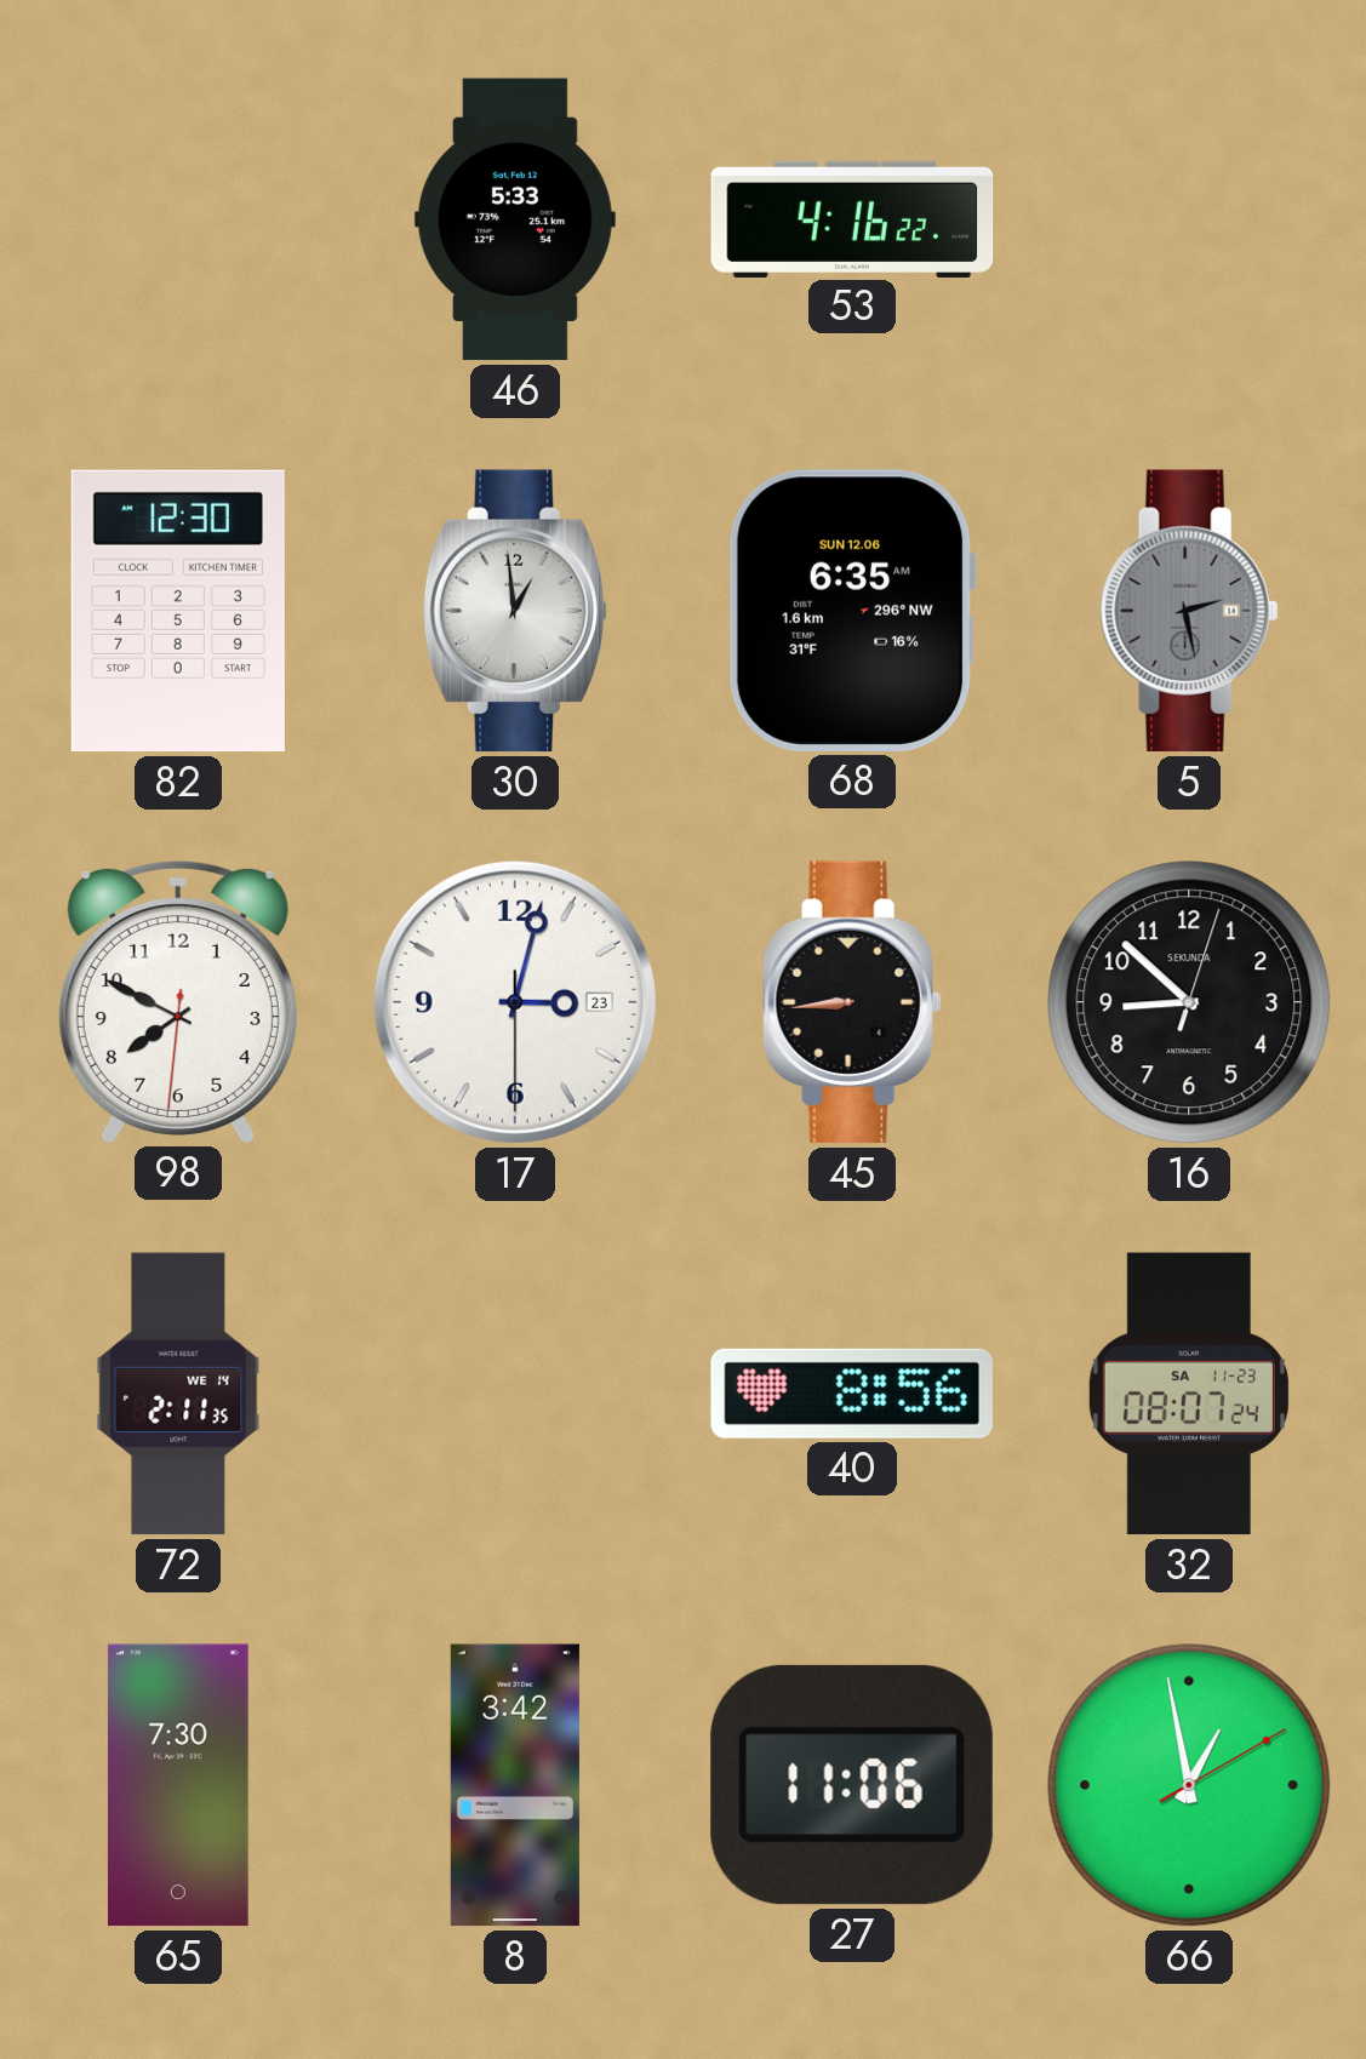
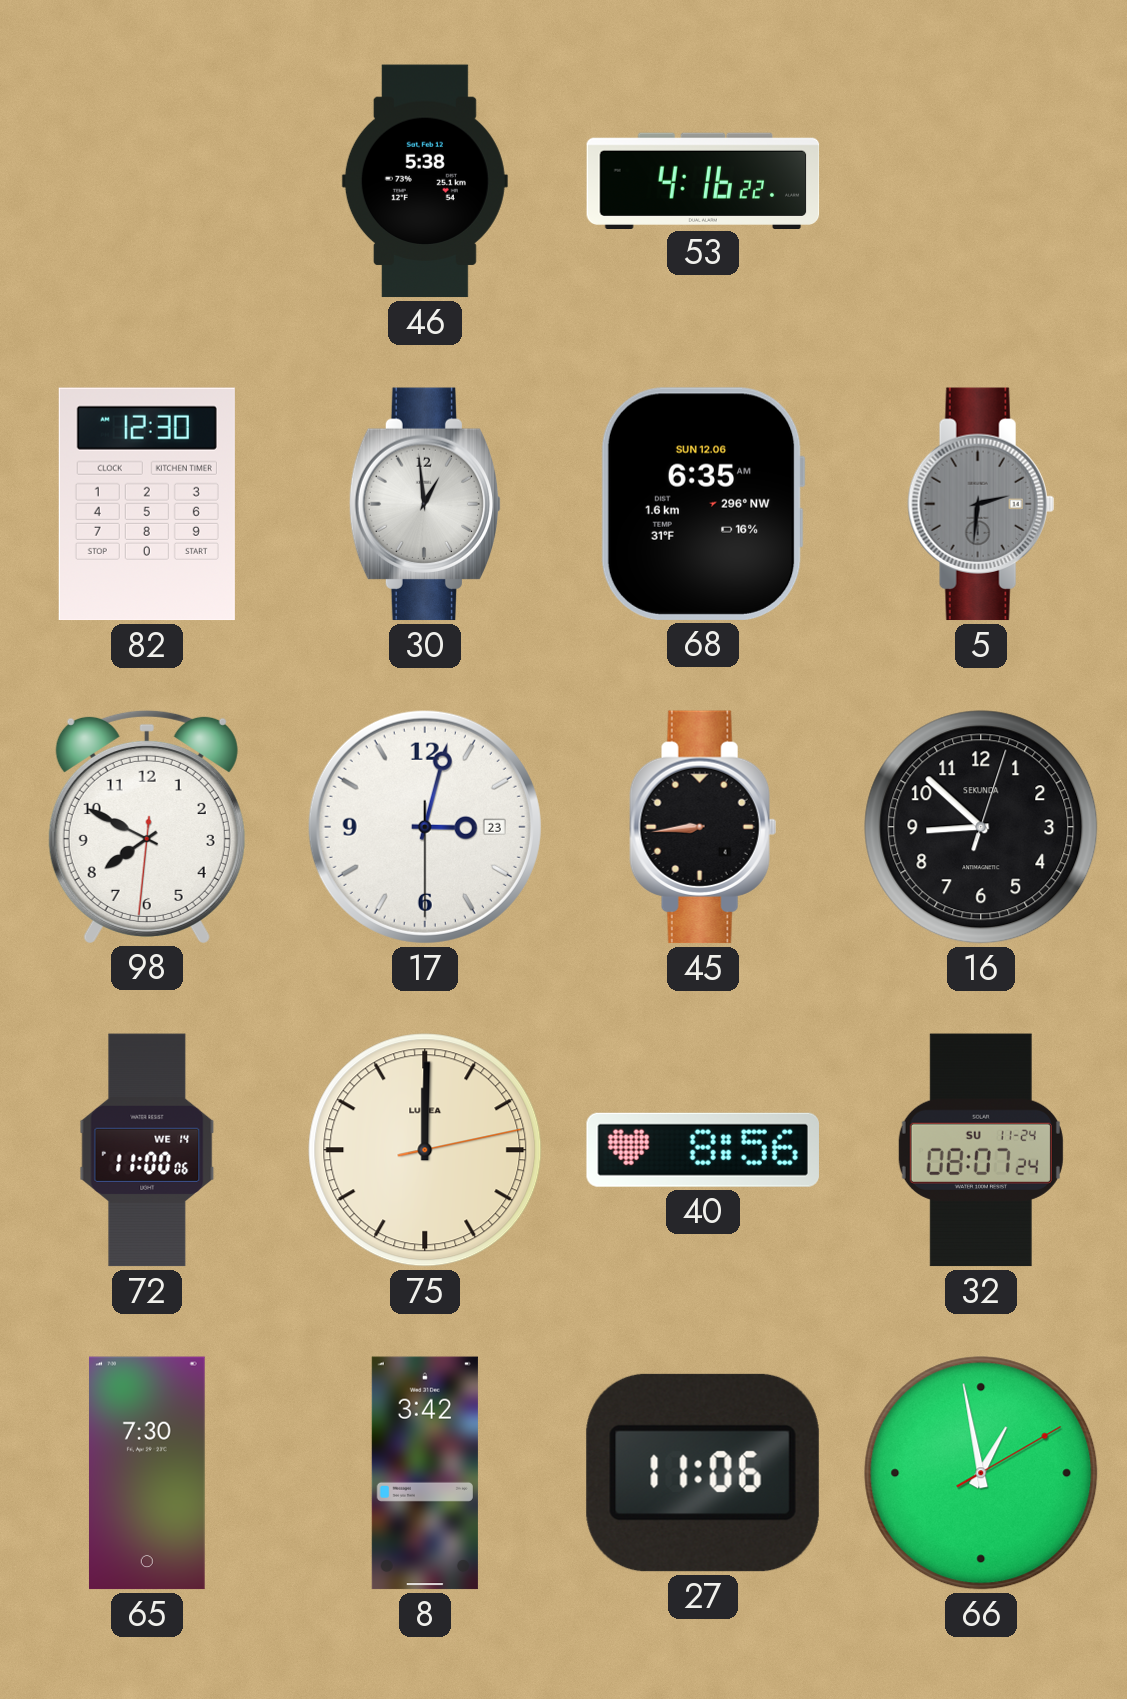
46: 5:33 -> 5:38 (425, 181)
5: 2:28 -> 2:31 (981, 504)
72: 2:11 -> 11:00 (147, 1150)
75: none -> 12:00 (425, 1150)
32 date: SA 11-23 -> SU 11-24 (981, 1150)
